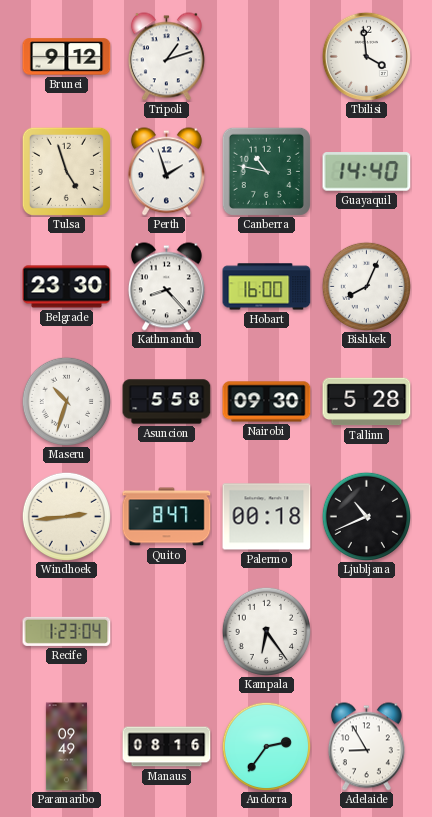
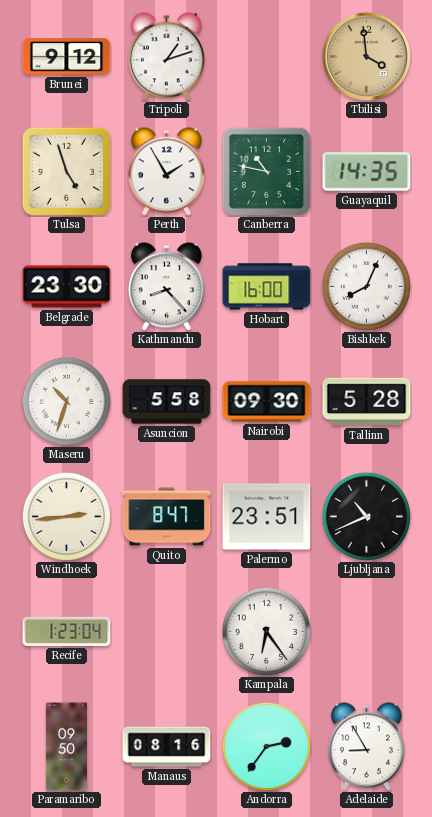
Tbilisi dial: white -> champagne (366, 56)
Perth: 1:57 -> 1:55 (166, 172)
Guayaquil: 14:40 -> 14:35 (367, 172)
Palermo: 00:18 -> 23:51 (267, 517)
Paramaribo: 09:49 -> 09:50 (66, 747)
